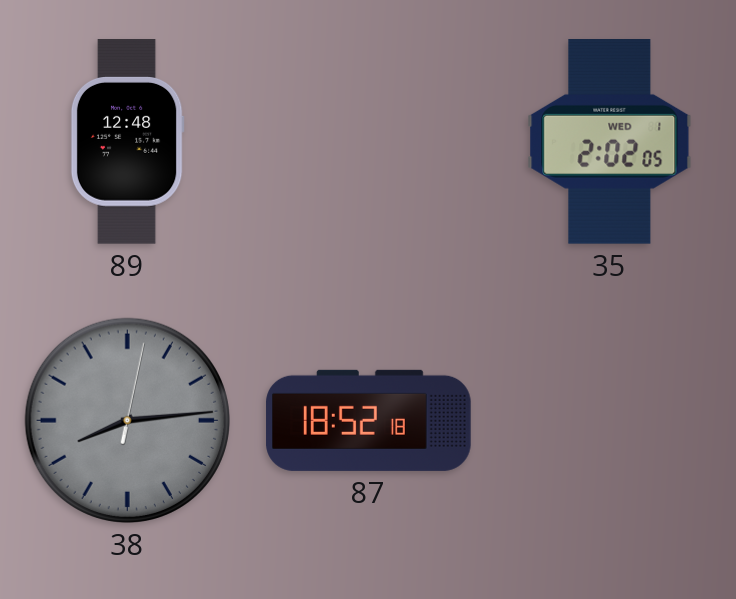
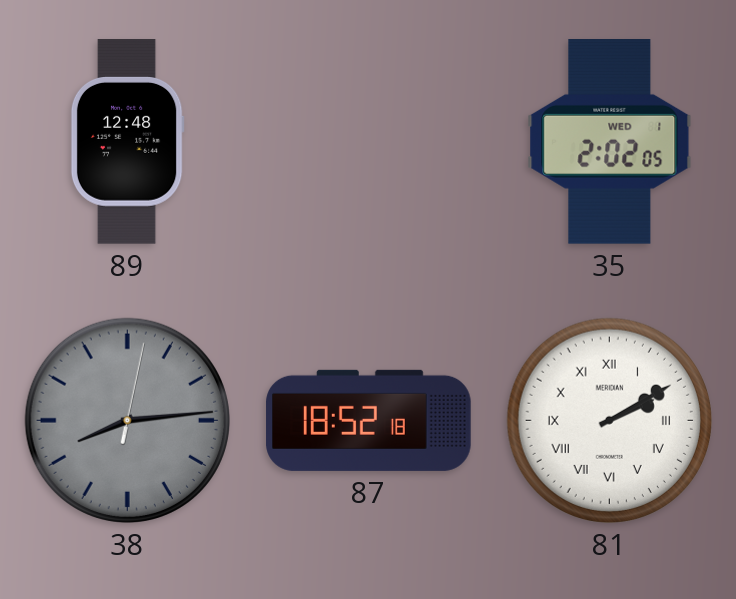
81: none -> 2:10 (609, 420)
